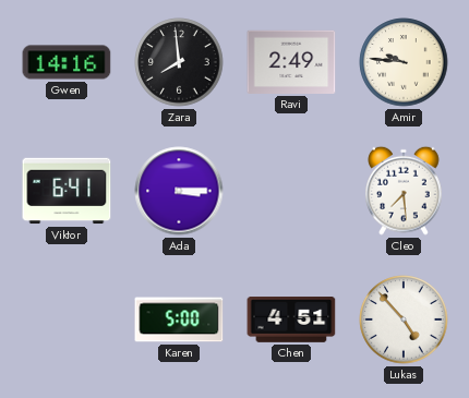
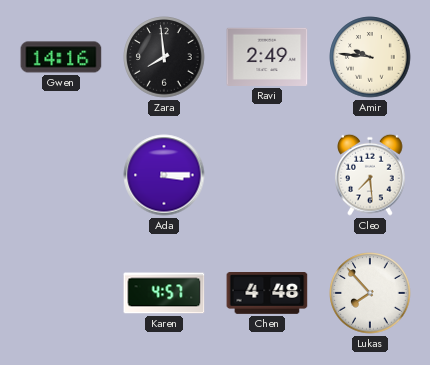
Viktor: 6:41 -> none (67, 191)
Karen: 5:00 -> 4:57 (164, 293)
Chen: 4:51 -> 4:48 (267, 294)
Lukas: 4:53 -> 7:53 (370, 293)
